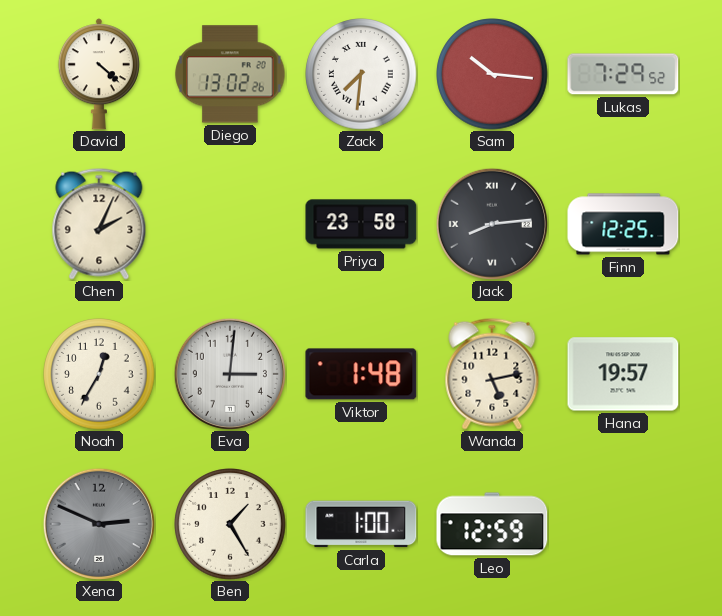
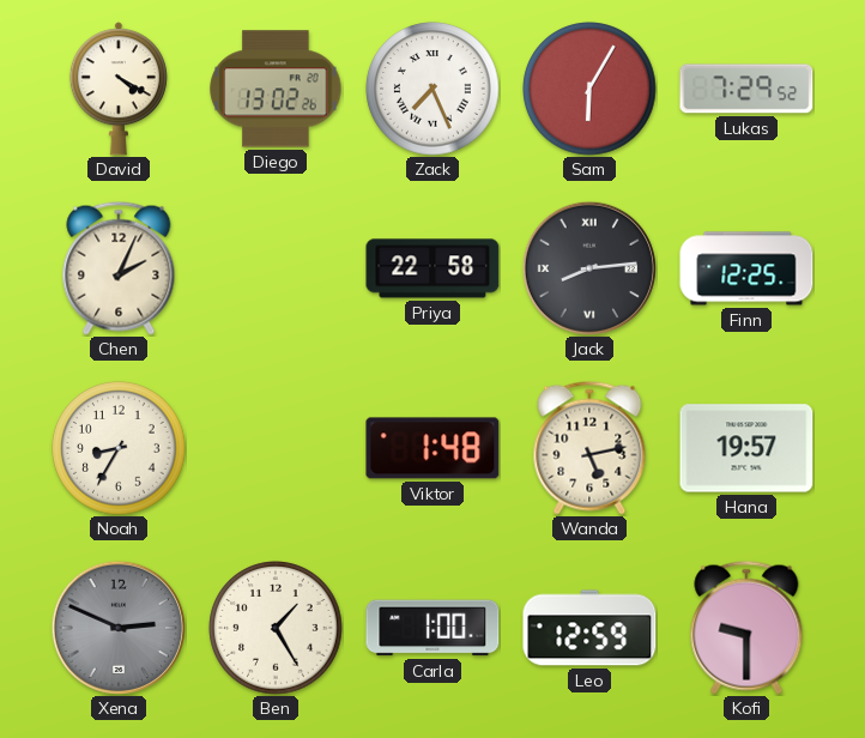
David: 4:22 -> 4:20 (119, 89)
Zack: 7:31 -> 7:26 (432, 89)
Sam: 10:16 -> 6:05 (589, 89)
Priya: 23:58 -> 22:58 (432, 268)
Noah: 12:35 -> 8:35 (119, 448)
Eva: 3:01 -> none (230, 374)
Kofi: none -> 9:30 (746, 628)
